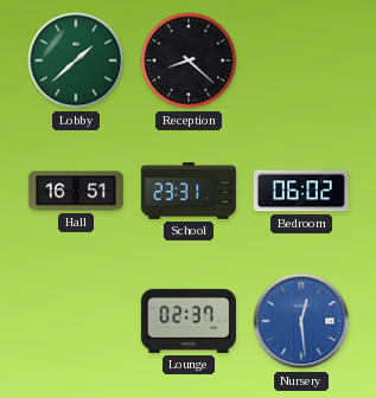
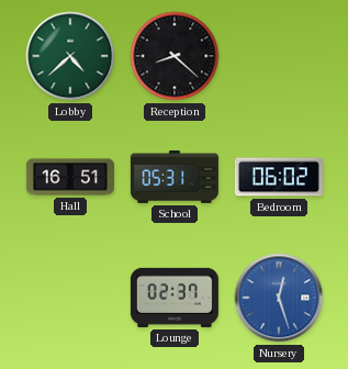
Lobby: 1:38 -> 4:38 (70, 56)
School: 23:31 -> 05:31 (175, 177)
Nursery: 12:29 -> 12:27 (279, 298)
